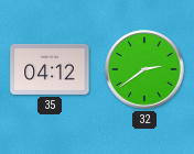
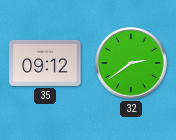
35: 04:12 -> 09:12 (45, 63)
